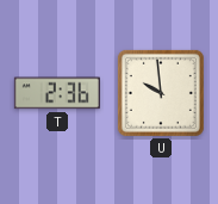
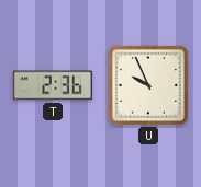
U: 9:59 -> 9:56 (148, 85)
